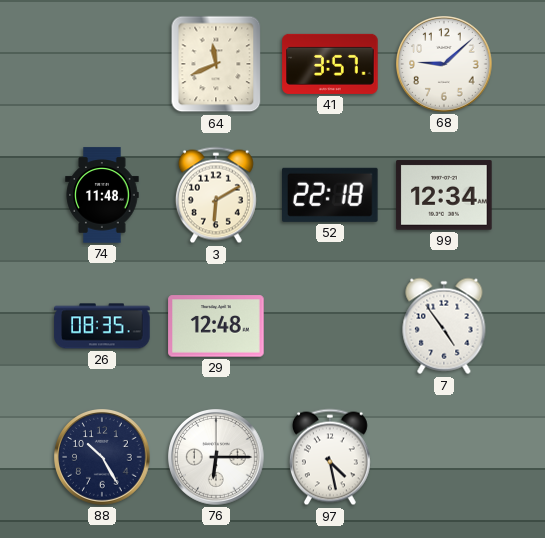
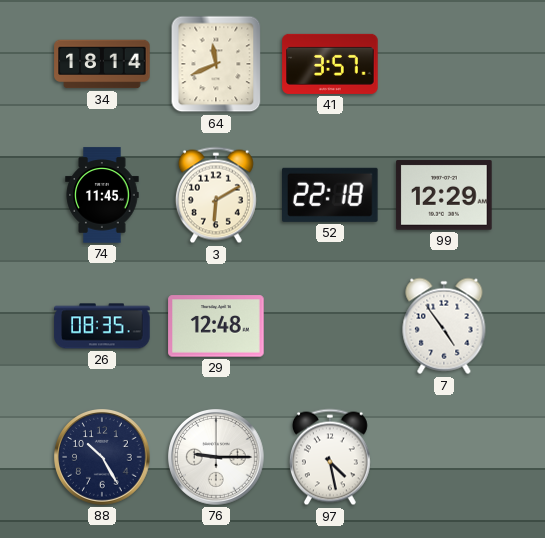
34: none -> 18:14 (102, 64)
68: 9:08 -> none (444, 64)
74: 11:48 -> 11:45 (102, 195)
99: 12:34 -> 12:29 (444, 195)
76: 6:15 -> 9:15 (216, 457)
